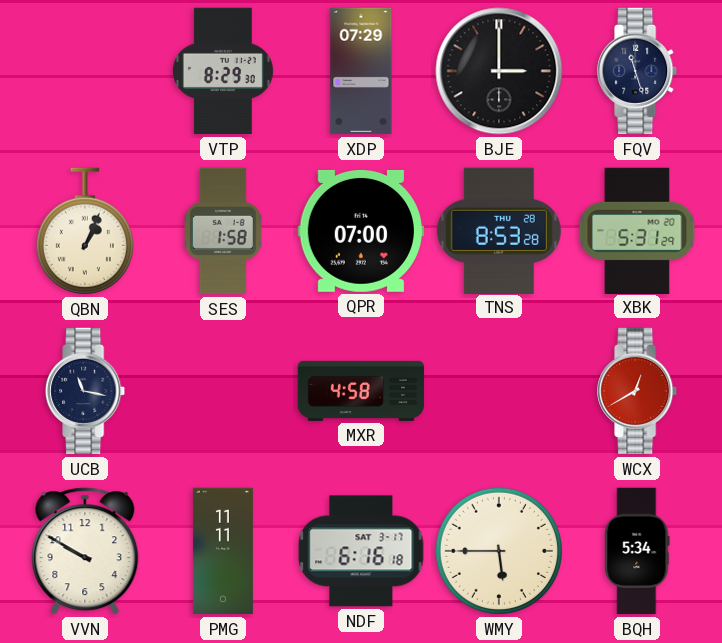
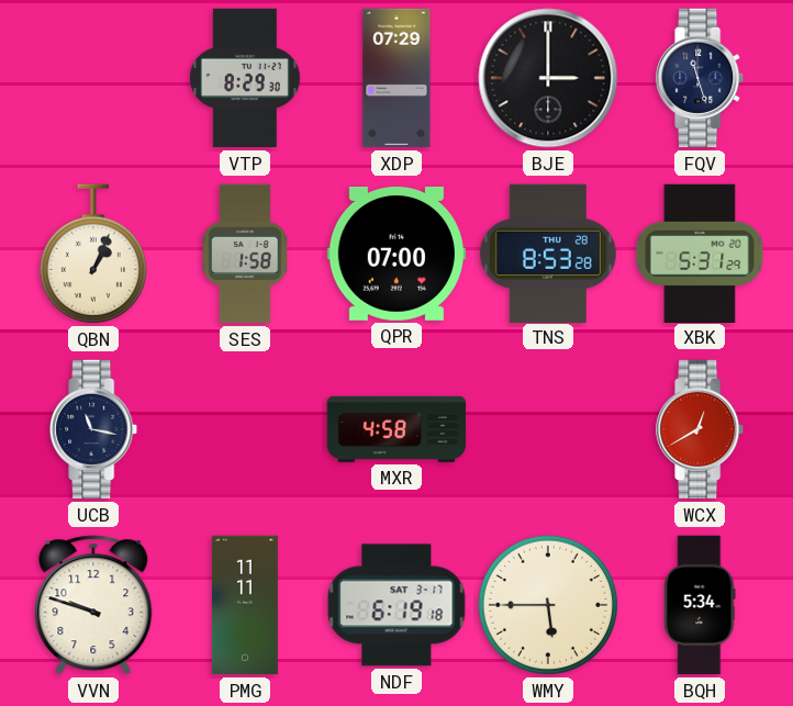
VVN: 9:50 -> 9:48 (93, 605)
NDF: 6:16 -> 6:19 (396, 605)
